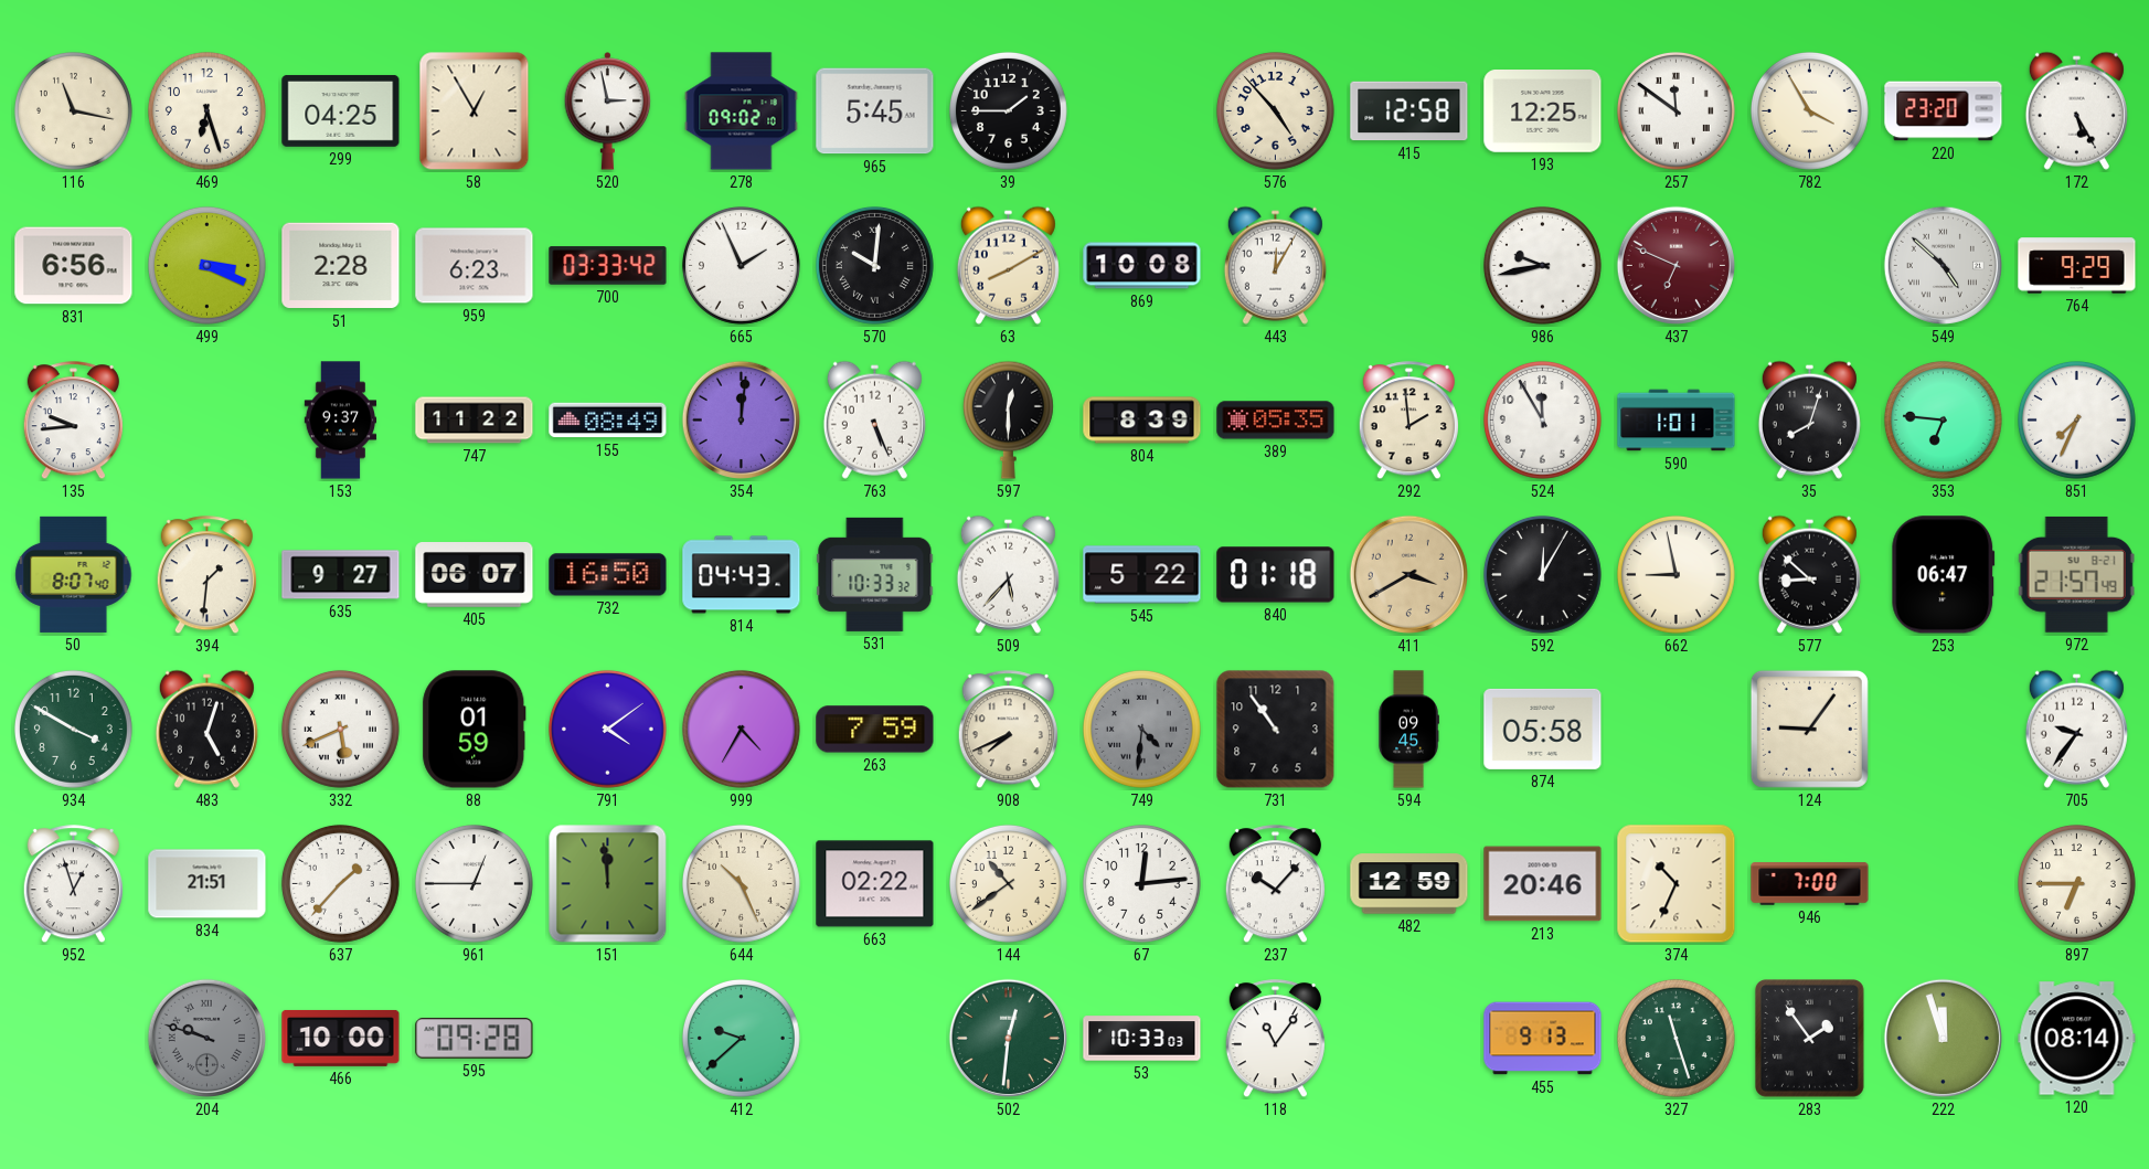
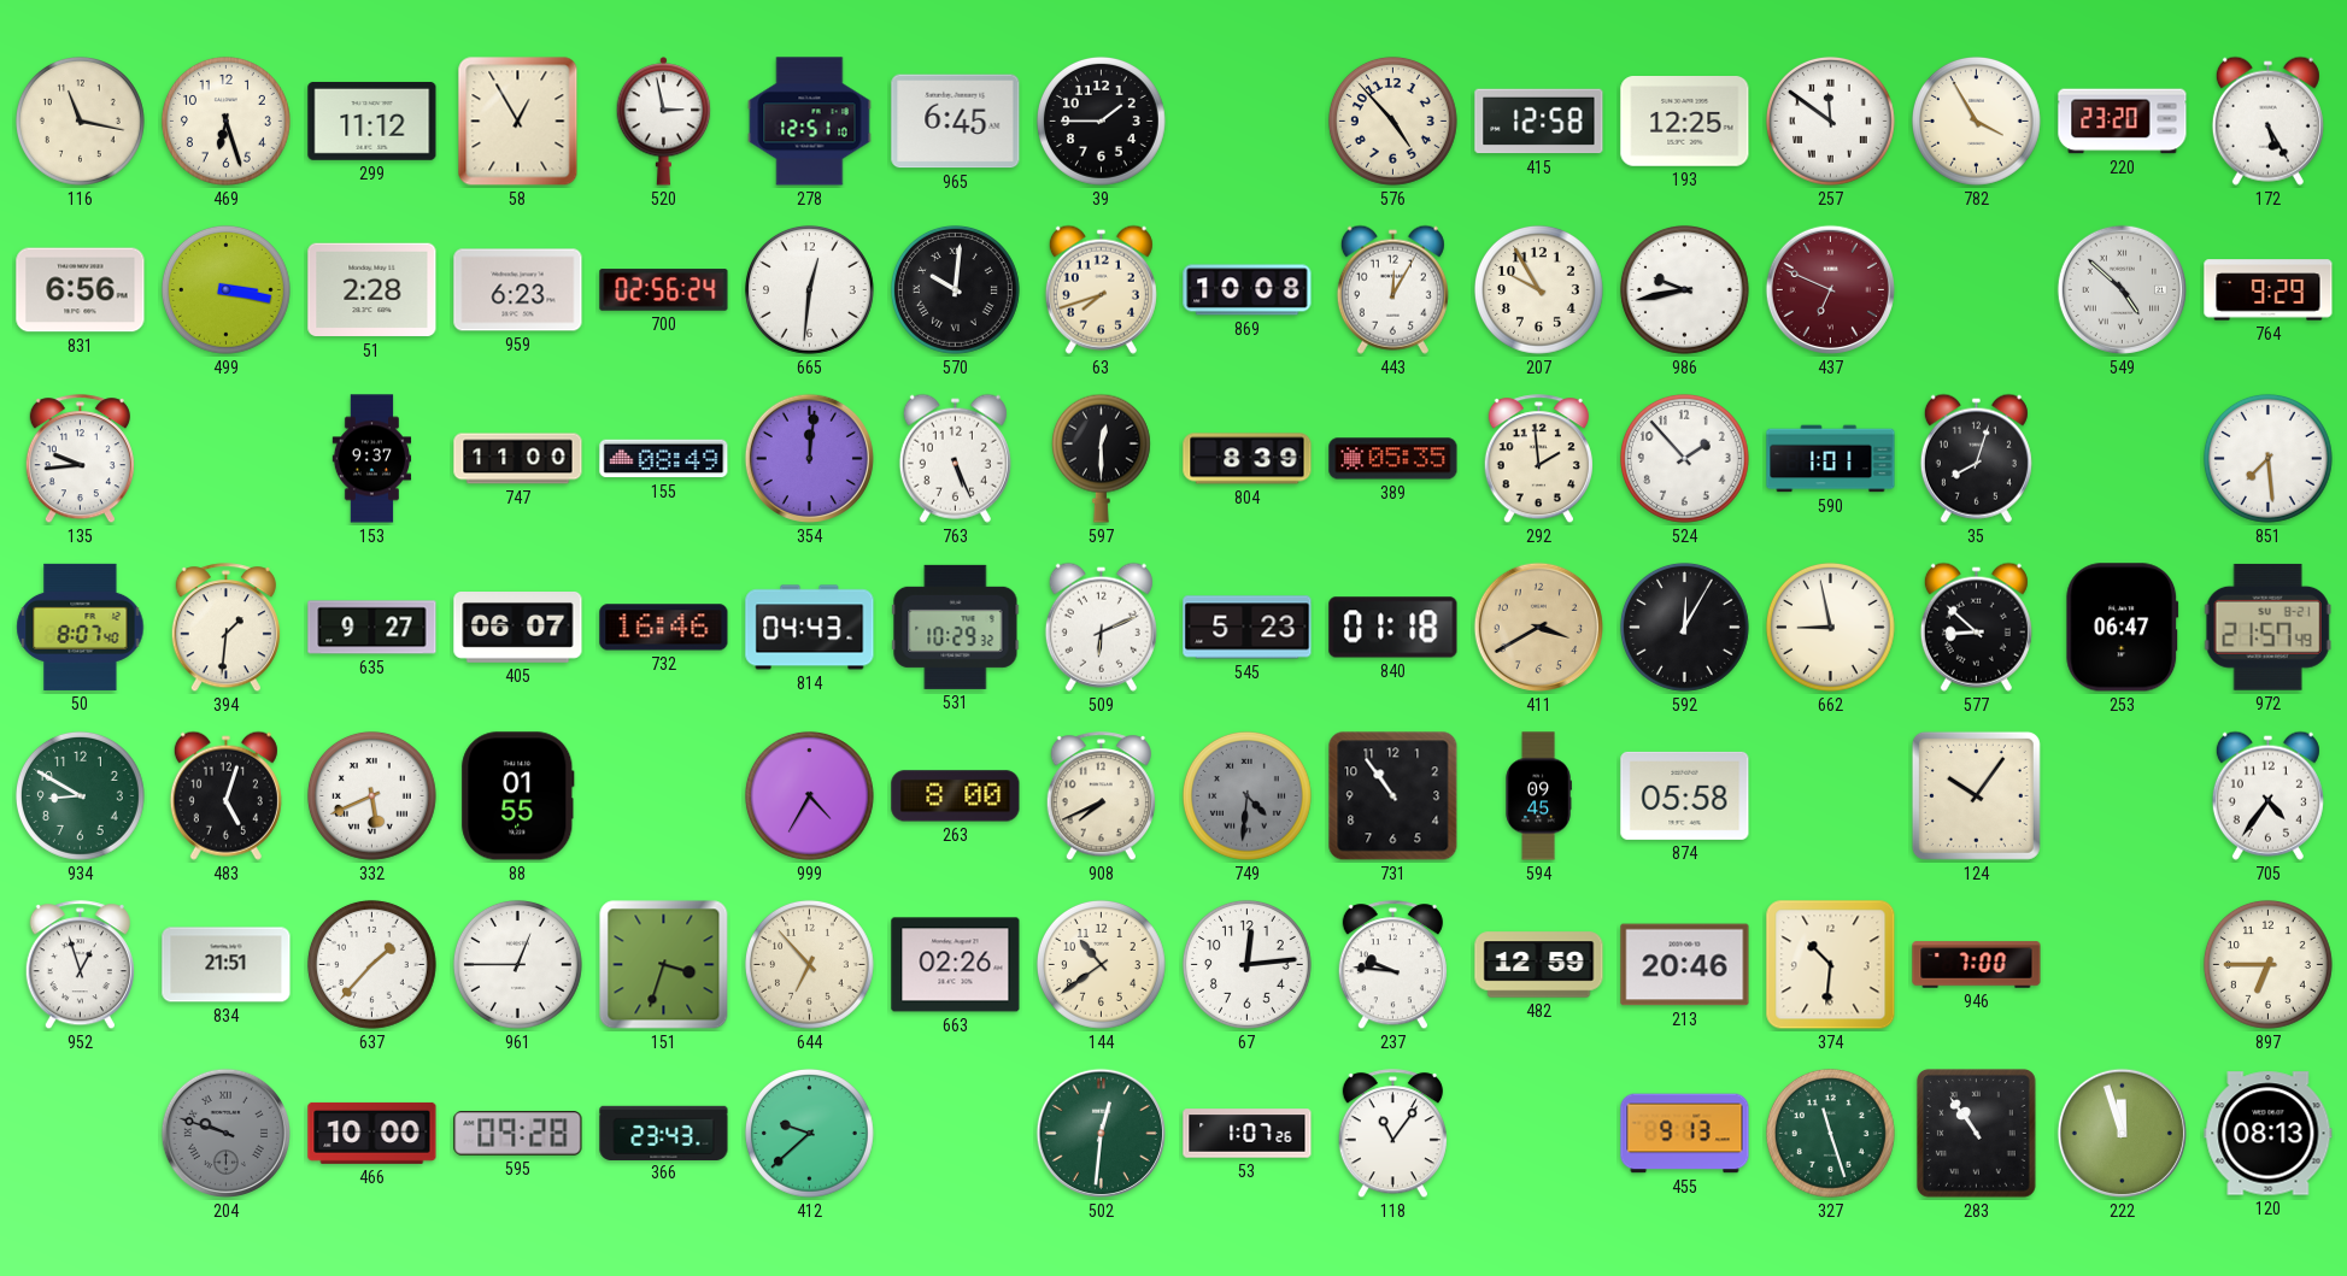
299: 04:25 -> 11:12 (372, 120)
278: 09:02 -> 12:51 (810, 122)
965: 5:45 -> 6:45 (956, 122)
499: 3:19 -> 3:17 (225, 289)
700: 03:33 -> 02:56 (664, 290)
665: 1:56 -> 12:31 (809, 289)
63: 8:10 -> 7:42 (1101, 289)
207: none -> 9:55 (1538, 289)
747: 11:22 -> 11:00 (518, 459)
524: 11:55 -> 1:53 (1684, 458)
353: 6:46 -> none (1943, 419)
851: 7:34 -> 7:29 (2267, 458)
732: 16:50 -> 16:46 (664, 628)
531: 10:33 -> 10:29 (956, 627)
509: 5:37 -> 6:11 (1101, 627)
545: 5:22 -> 5:23 (1248, 628)
934: 3:50 -> 8:50 (80, 795)
88: 01:59 -> 01:55 (518, 796)
791: 4:09 -> none (607, 729)
263: 7:59 -> 8:00 (956, 796)
124: 9:06 -> 10:06 (1976, 795)
705: 9:36 -> 4:36 (2267, 795)
151: 11:59 -> 3:33 (664, 965)
644: 10:26 -> 6:53 (809, 964)
663: 02:22 -> 02:26 (956, 965)
237: 10:07 -> 9:46 (1392, 965)
374: 10:34 -> 10:31 (1831, 965)
366: none -> 23:43 (664, 1133)
53: 10:33 -> 1:07 (1248, 1134)
283: 1:54 -> 10:54 (1976, 1134)
120: 08:14 -> 08:13 (2269, 1134)
